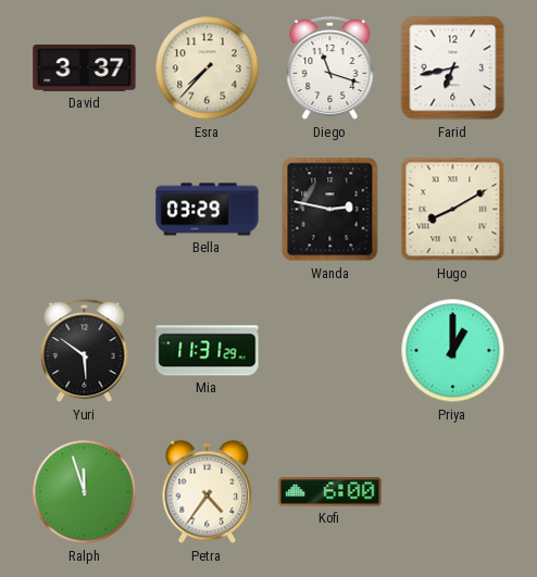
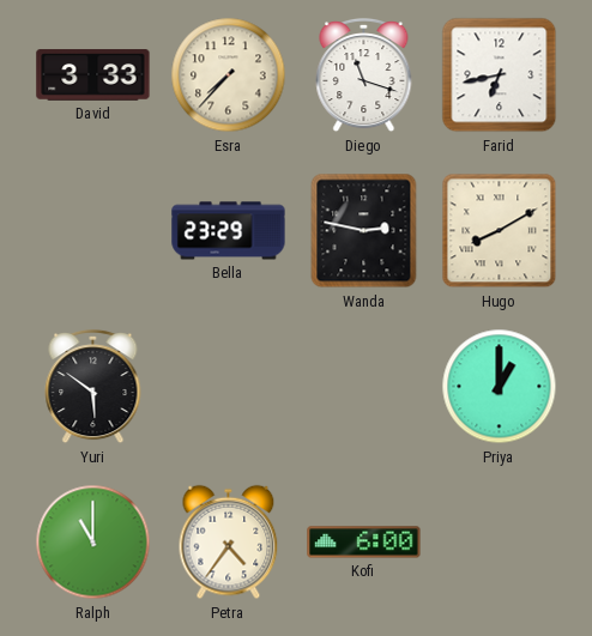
David: 3:37 -> 3:33 (93, 75)
Bella: 03:29 -> 23:29 (229, 231)
Mia: 11:31 -> none (208, 351)
Ralph: 11:57 -> 11:00 (93, 543)
